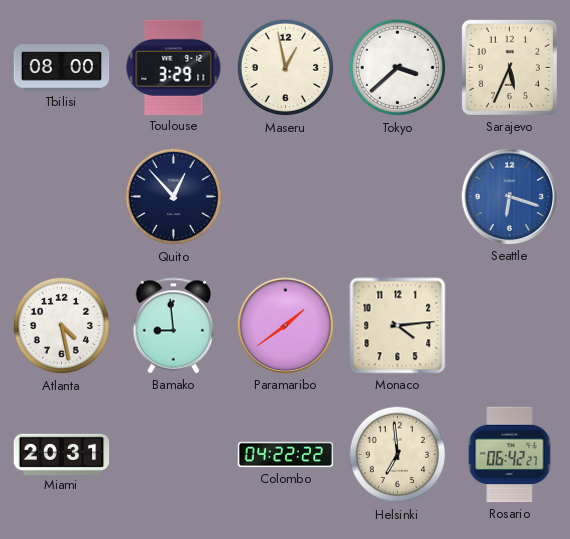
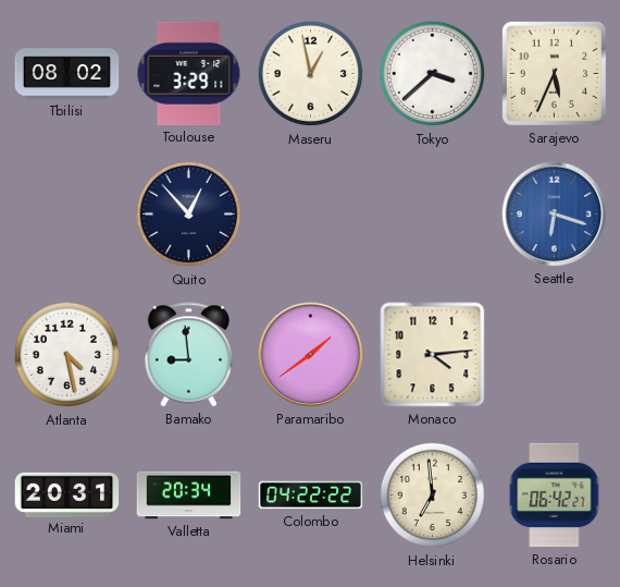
Tbilisi: 08:00 -> 08:02 (67, 74)
Valletta: none -> 20:34 (189, 496)
